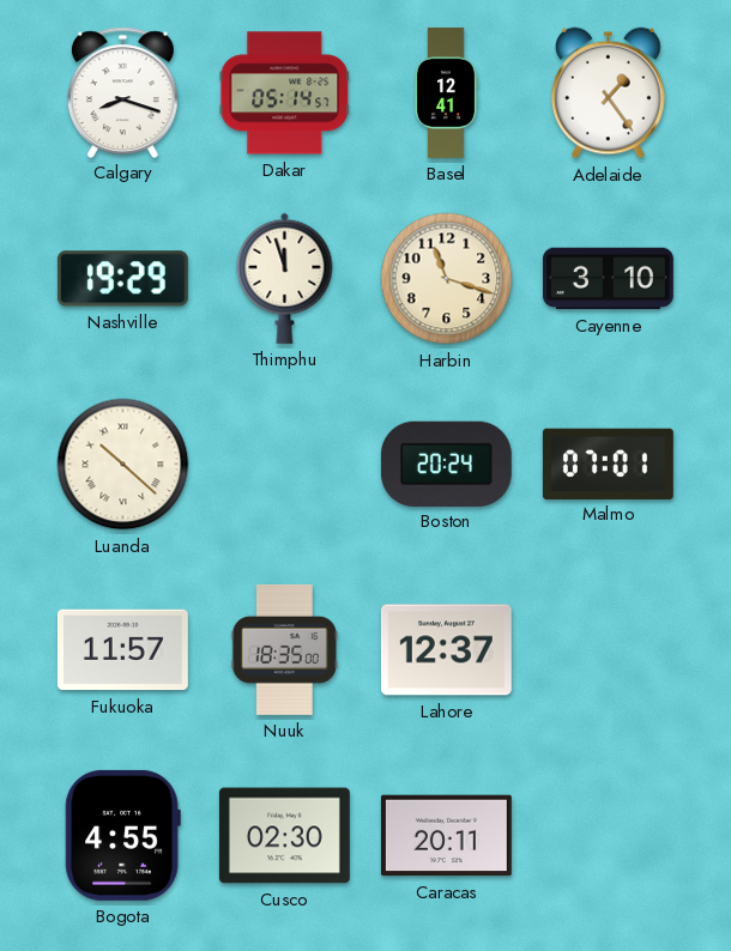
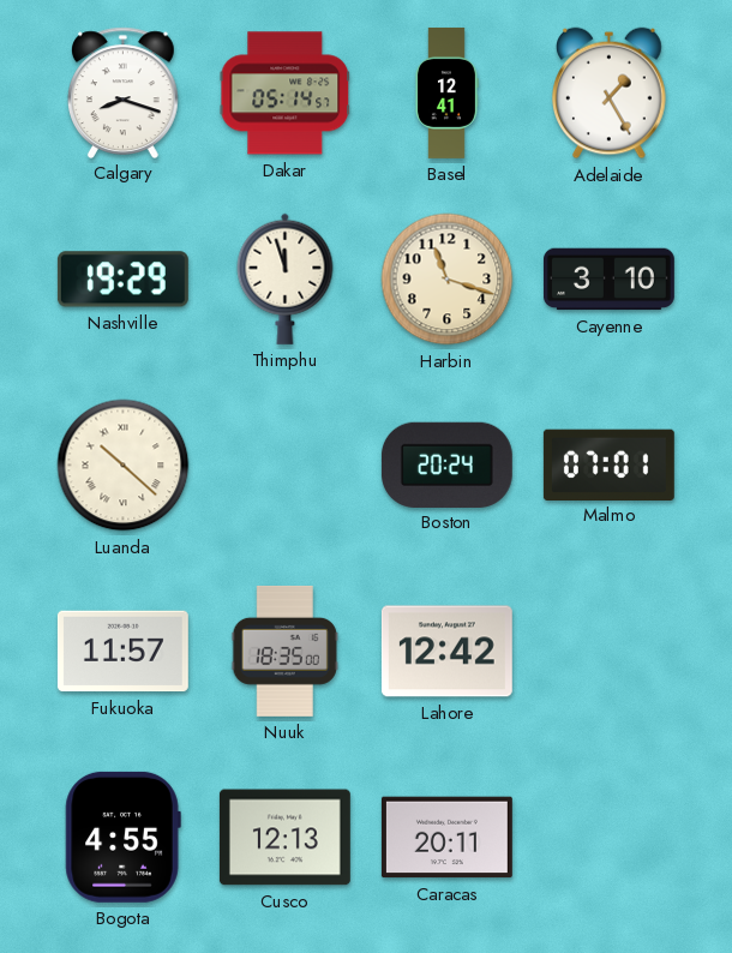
Adelaide: 1:24 -> 1:25 (610, 94)
Lahore: 12:37 -> 12:42 (446, 652)
Cusco: 02:30 -> 12:13 (284, 838)
